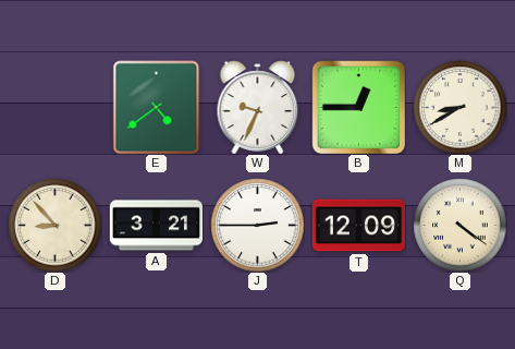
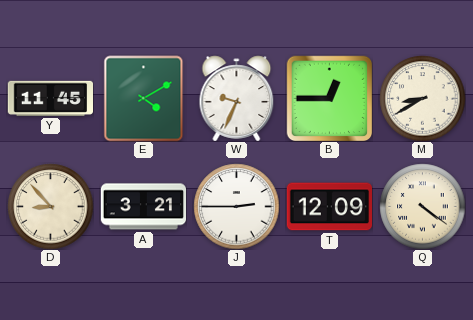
Y: none -> 11:45 (50, 98)
E: 4:39 -> 4:10 (144, 98)
